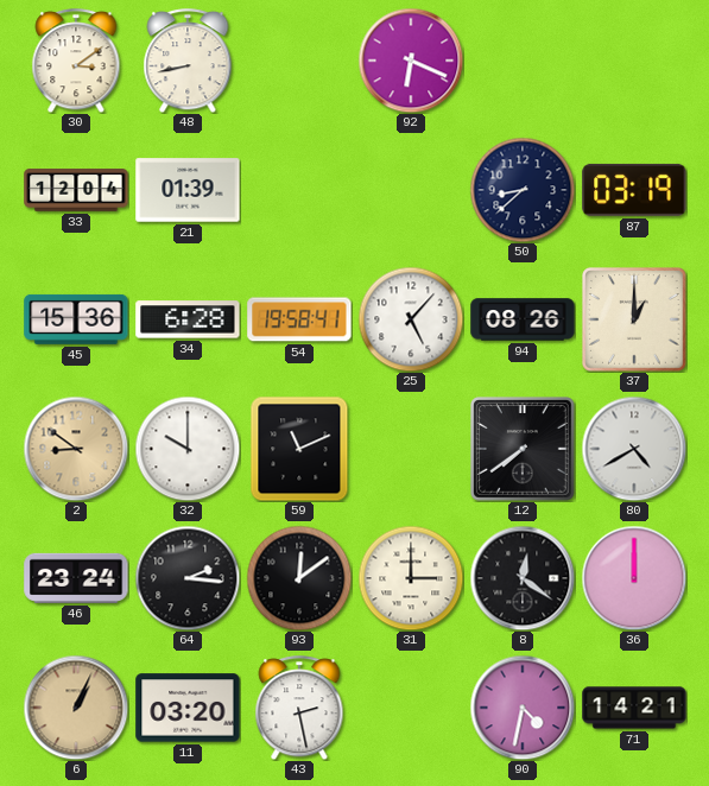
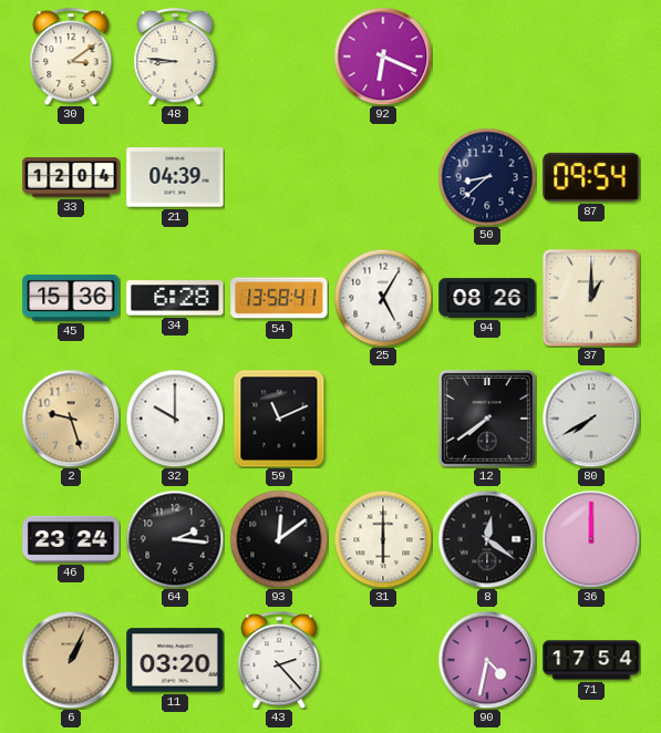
48: 8:43 -> 8:46 (175, 56)
21: 01:39 -> 04:39 (175, 177)
87: 03:19 -> 09:54 (591, 177)
54: 19:58 -> 13:58 (279, 298)
25: 5:07 -> 5:05 (383, 298)
2: 8:51 -> 9:27 (71, 419)
80: 4:40 -> 7:40 (591, 419)
31: 3:00 -> 6:00 (383, 539)
43: 2:28 -> 2:23 (279, 660)
71: 14:21 -> 17:54 (591, 660)
